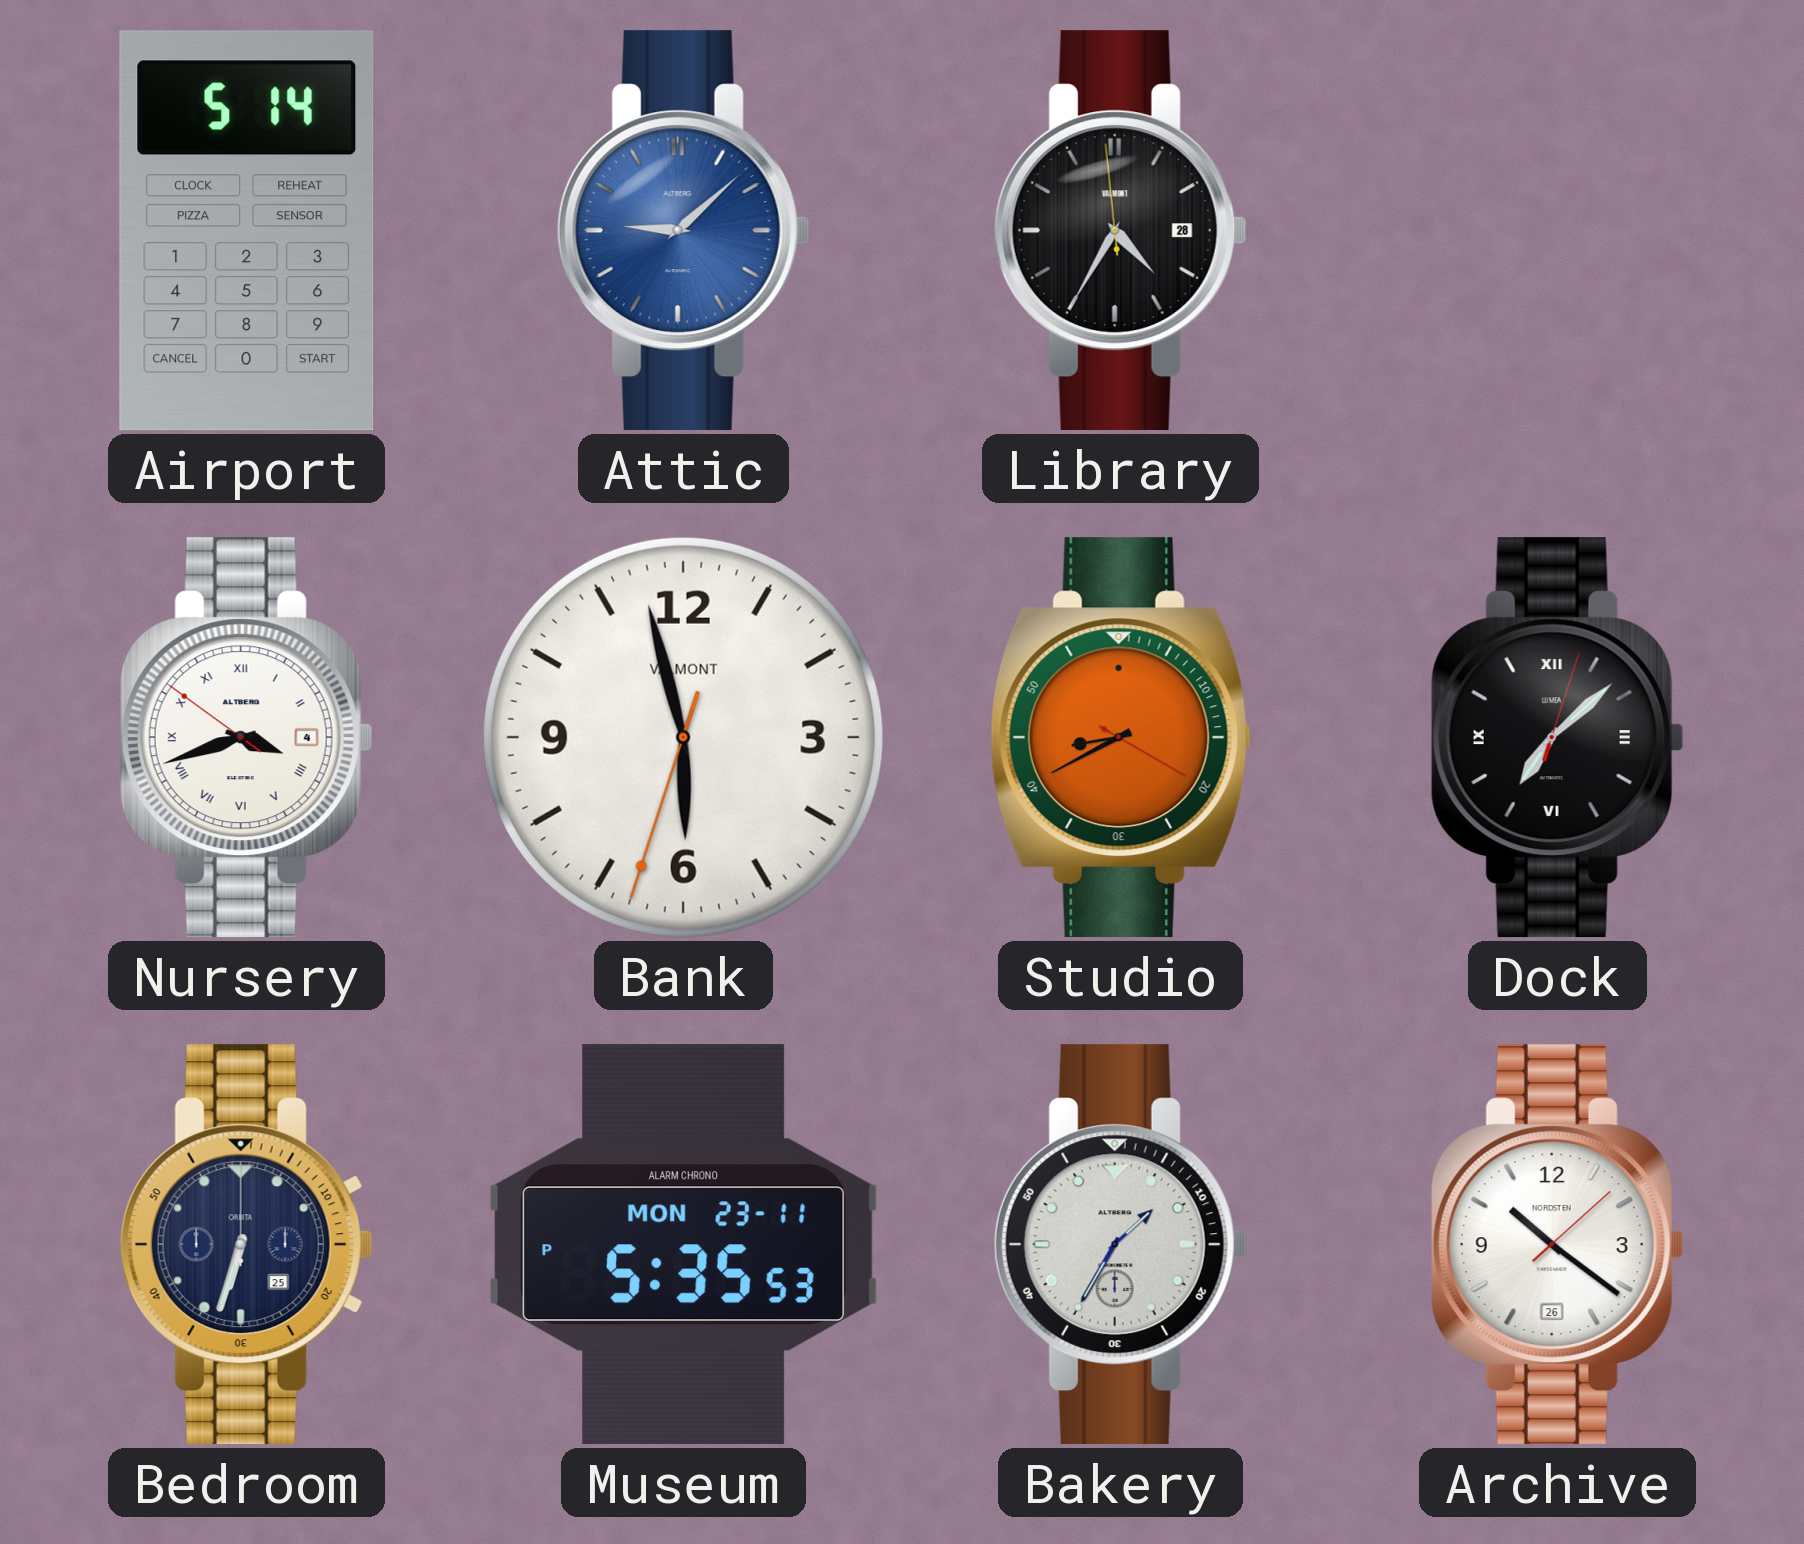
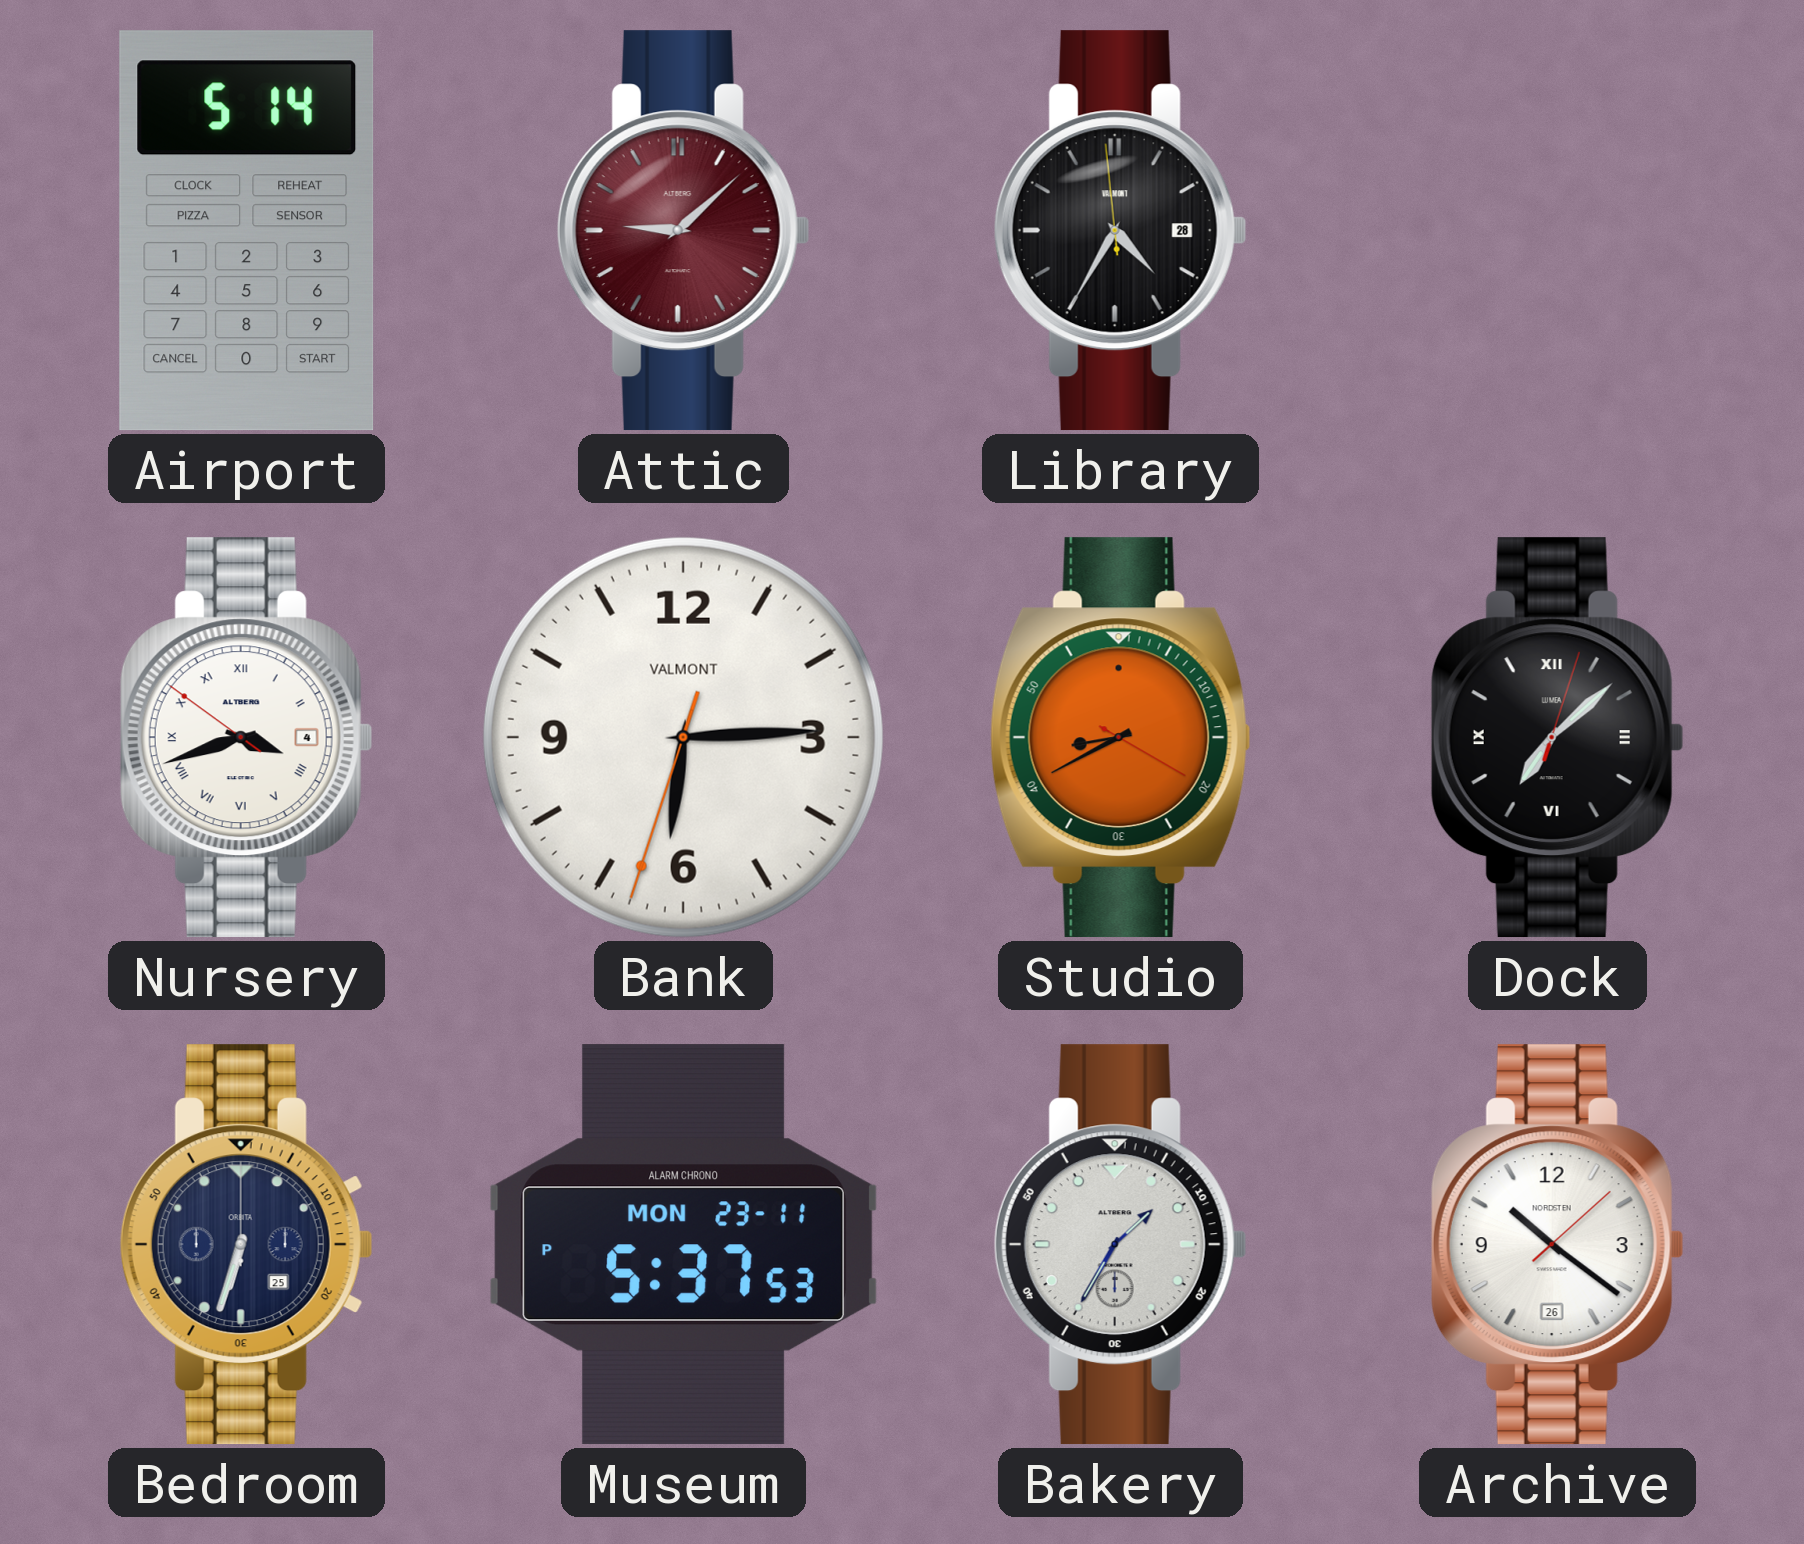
Attic dial: blue -> burgundy (683, 231)
Bank: 5:57 -> 6:14 (683, 737)
Museum: 5:35 -> 5:37 (684, 1245)
